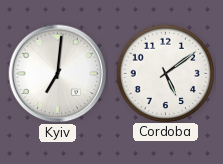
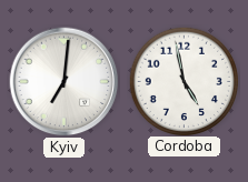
Cordoba: 5:09 -> 4:58 (183, 81)
